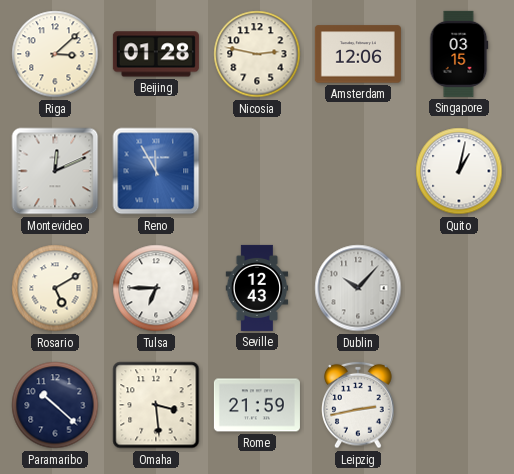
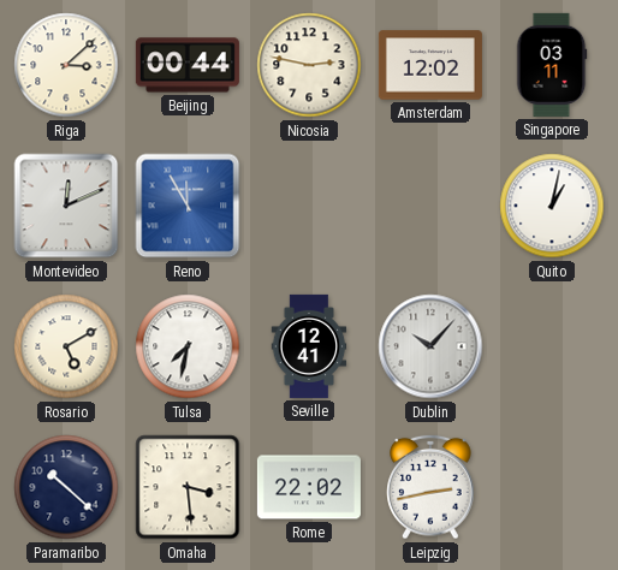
Beijing: 01:28 -> 00:44 (188, 65)
Amsterdam: 12:06 -> 12:02 (430, 65)
Singapore: 03:15 -> 03:11 (552, 65)
Tulsa: 6:45 -> 7:32 (188, 346)
Seville: 12:43 -> 12:41 (309, 346)
Rome: 21:59 -> 22:02 (309, 487)
